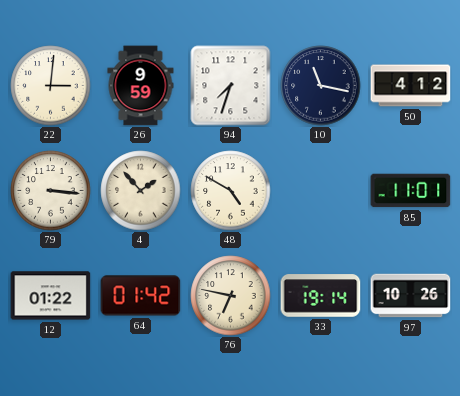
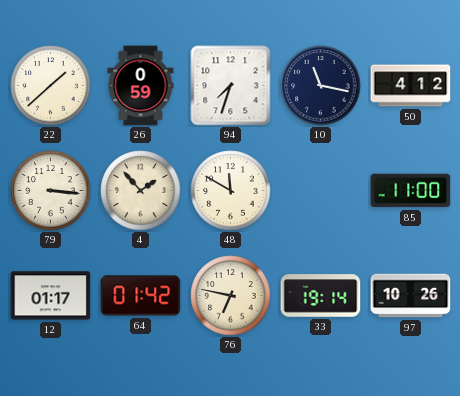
22: 3:01 -> 1:38 (51, 86)
26: 9:59 -> 0:59 (141, 86)
48: 4:50 -> 11:50 (231, 191)
85: 11:01 -> 11:00 (411, 191)
12: 01:22 -> 01:17 (51, 296)
